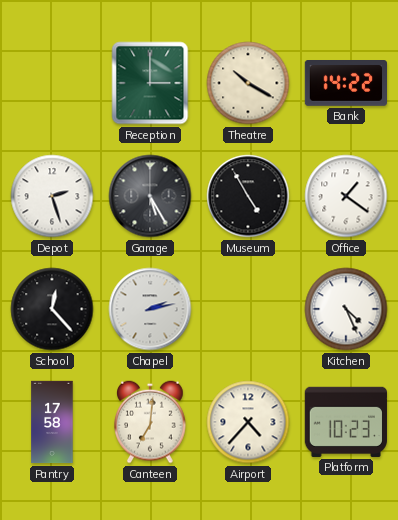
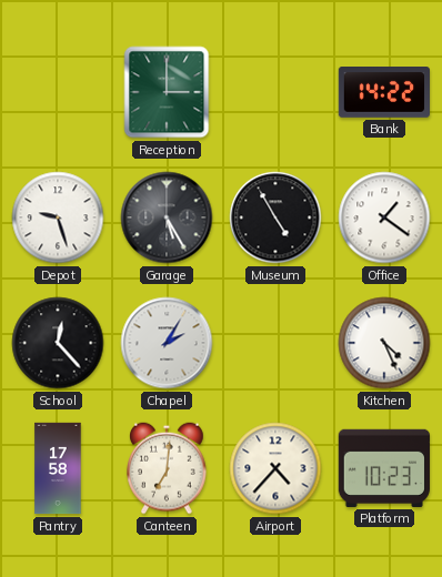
Theatre: 10:20 -> none (248, 83)
Depot: 2:27 -> 9:27 (58, 217)
Chapel: 2:13 -> 2:05 (167, 343)
